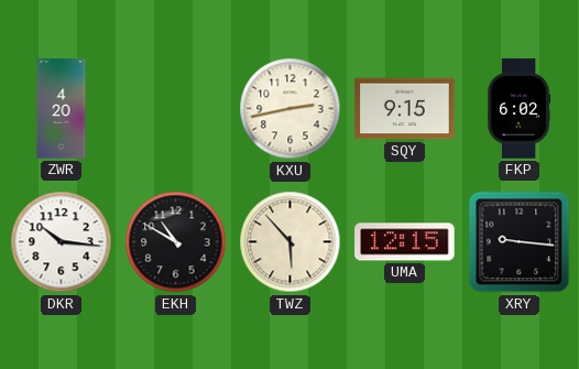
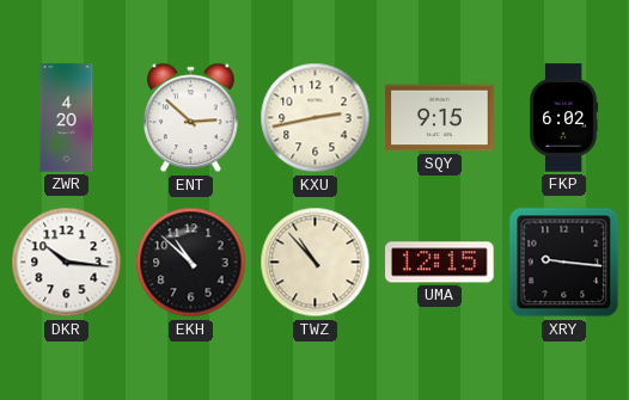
ENT: none -> 2:52 (190, 118)
EKH: 10:50 -> 10:52 (191, 263)
TWZ: 5:53 -> 10:53 (316, 263)
